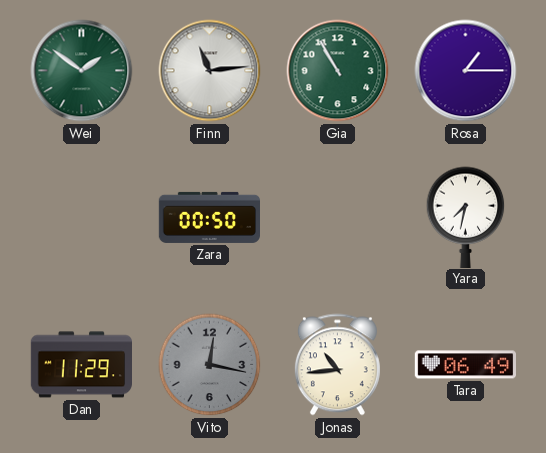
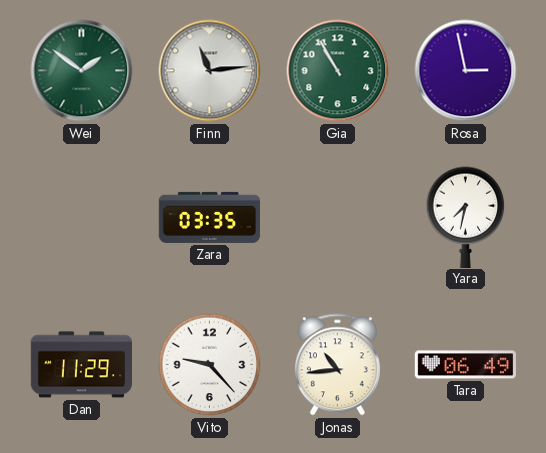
Rosa: 1:15 -> 2:58 (466, 71)
Zara: 00:50 -> 03:35 (209, 217)
Vito: 12:17 -> 9:23 (210, 365)
Vito dial: grey -> white (210, 365)
